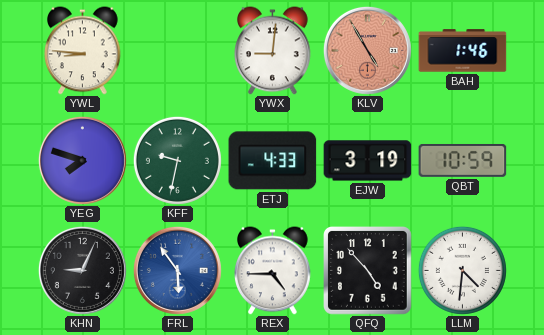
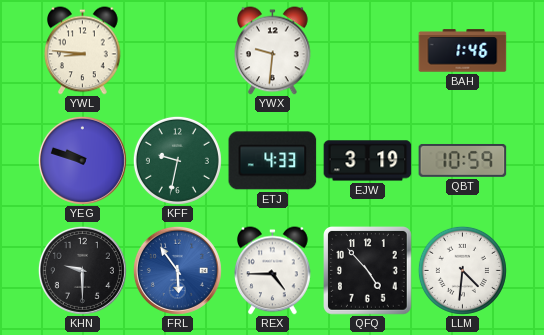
YWX: 9:01 -> 9:31 (273, 51)
KLV: 4:55 -> none (367, 50)
YEG: 7:48 -> 9:48 (82, 160)
KHN: 9:04 -> 9:30 (82, 270)
